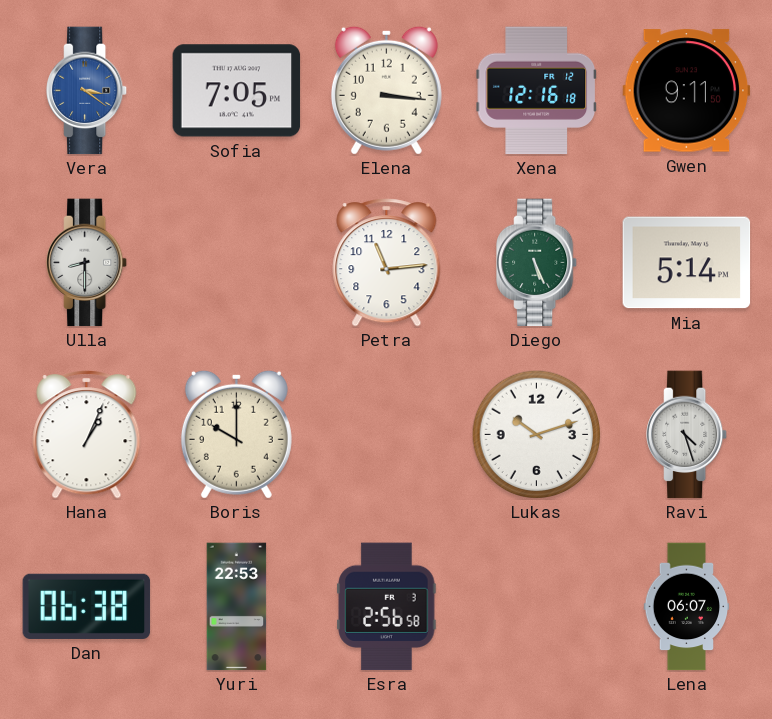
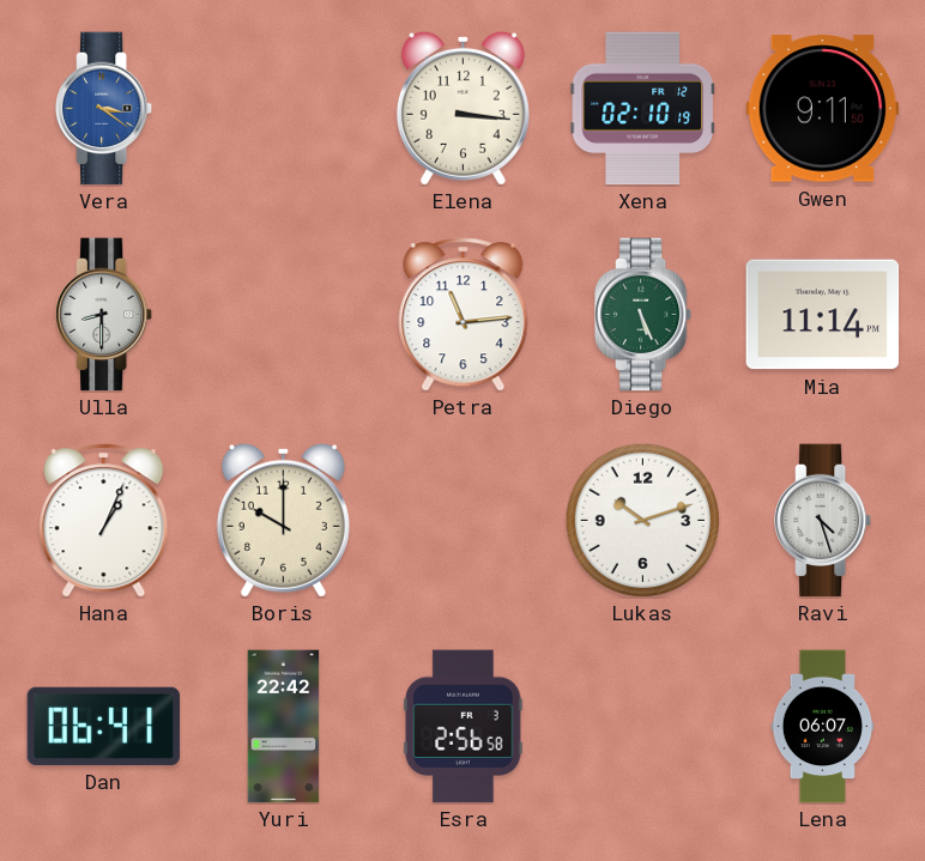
Sofia: 7:05 -> none (237, 91)
Xena: 12:16 -> 02:10 (642, 109)
Mia: 5:14 -> 11:14 (823, 315)
Dan: 06:38 -> 06:41 (104, 726)
Yuri: 22:53 -> 22:42 (284, 727)
